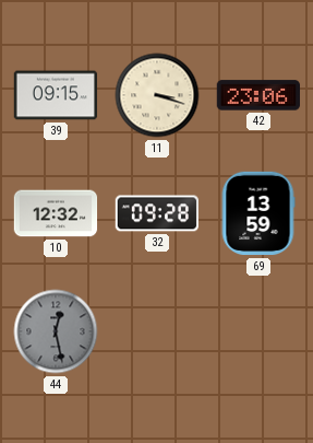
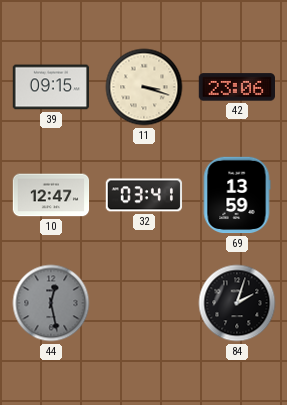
10: 12:32 -> 12:47 (51, 195)
32: 09:28 -> 03:41 (144, 195)
84: none -> 2:03 (237, 303)
